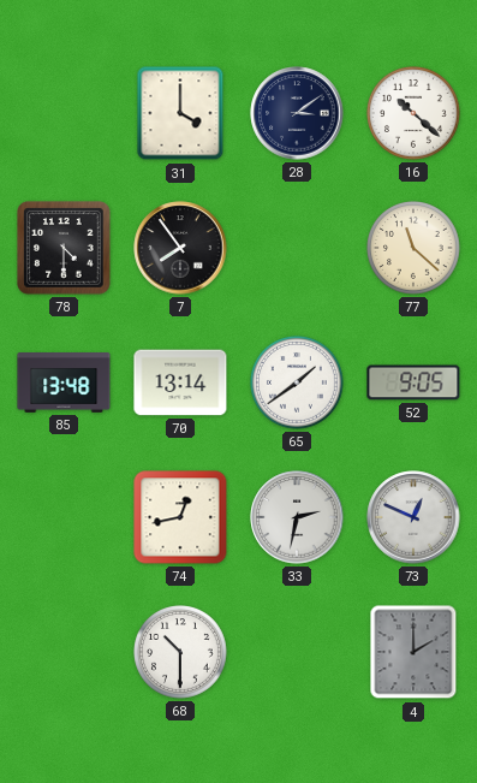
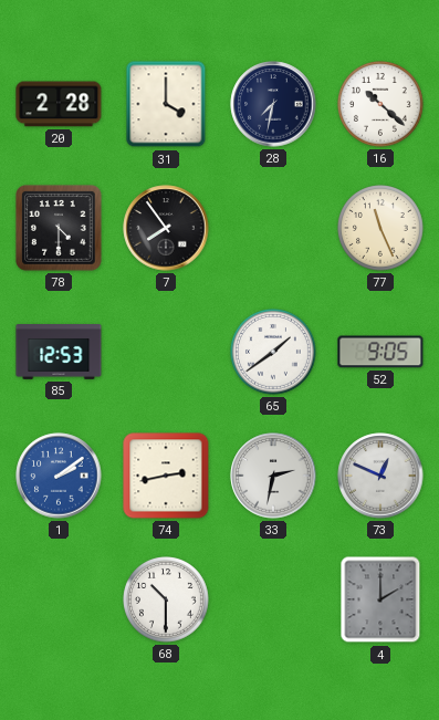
20: none -> 2:28 (59, 104)
28: 3:09 -> 7:32 (273, 104)
77: 11:22 -> 11:26 (381, 229)
85: 13:48 -> 12:53 (59, 353)
70: 13:14 -> none (180, 382)
1: none -> 2:09 (59, 476)
74: 12:43 -> 2:43 (166, 476)
